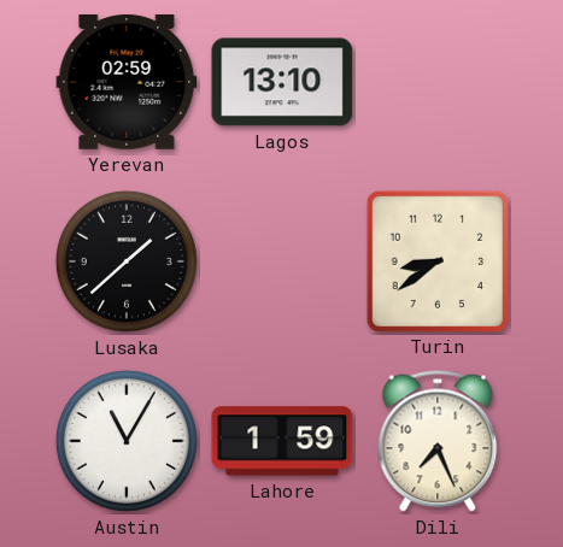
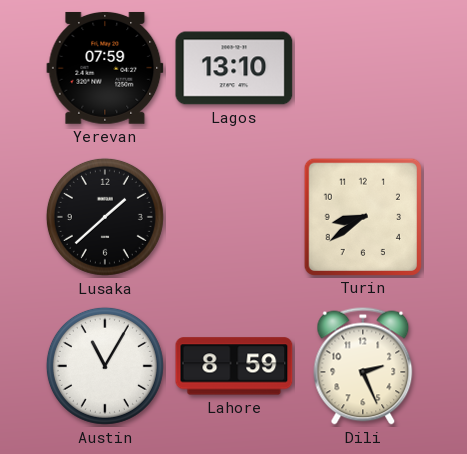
Yerevan: 02:59 -> 07:59 (105, 68)
Lahore: 1:59 -> 8:59 (234, 366)
Dili: 7:26 -> 2:26 (363, 366)
